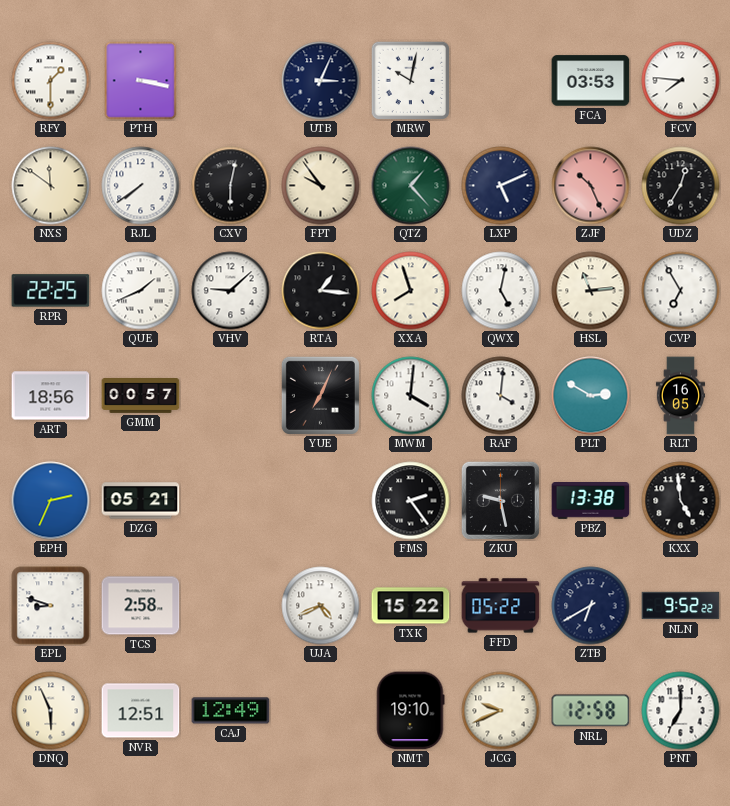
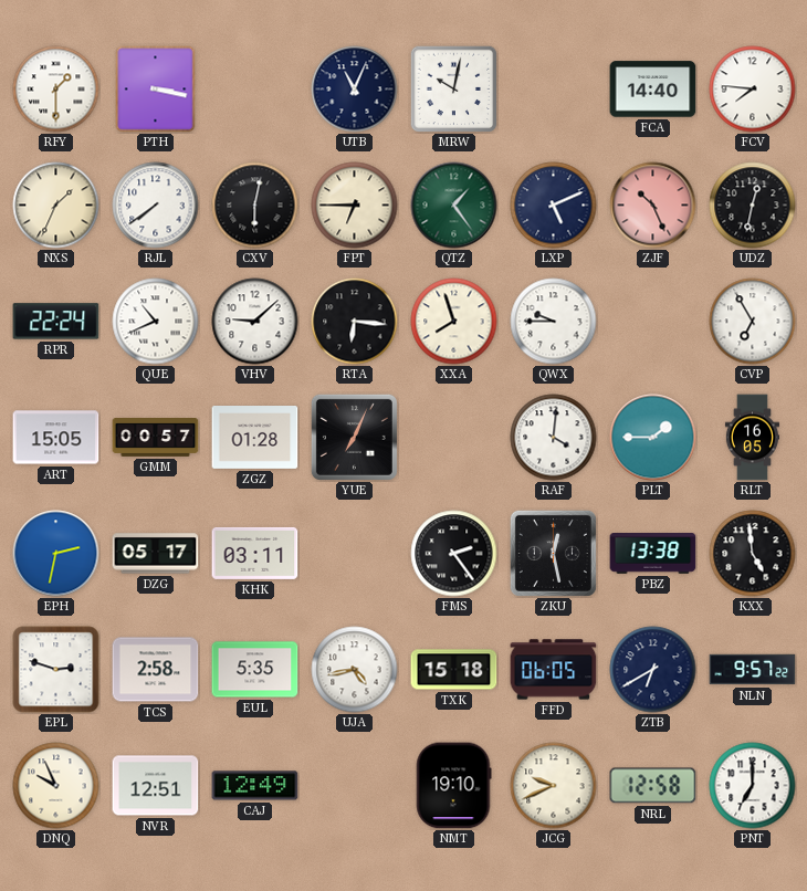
UTB: 3:04 -> 11:04 (355, 90)
FCA: 03:53 -> 14:40 (653, 90)
NXS: 11:51 -> 1:34 (56, 206)
FPT: 9:54 -> 6:45 (355, 206)
QTZ: 1:23 -> 1:24 (454, 206)
UDZ: 12:35 -> 12:32 (753, 206)
RPR: 22:25 -> 22:24 (56, 322)
QUE: 1:41 -> 10:41 (156, 322)
RTA: 1:16 -> 6:16 (355, 322)
QWX: 5:02 -> 9:45 (554, 322)
HSL: 11:14 -> none (591, 291)
ART: 18:56 -> 15:05 (56, 438)
ZGZ: none -> 01:28 (255, 438)
MWM: 4:01 -> none (411, 396)
PLT: 2:50 -> 1:45 (653, 438)
EPH: 2:34 -> 2:32 (56, 554)
DZG: 05:21 -> 05:17 (156, 554)
KHK: none -> 03:11 (255, 553)
ZKU: 9:28 -> 12:28 (553, 553)
EPL: 8:48 -> 2:48 (56, 670)
EUL: none -> 5:35 (255, 670)
UJA: 4:41 -> 4:43 (355, 670)
TXK: 15:22 -> 15:18 (454, 670)
FFD: 05:22 -> 06:05 (554, 670)
NLN: 9:52 -> 9:57 (753, 670)
DNQ: 5:56 -> 9:56 (56, 786)
